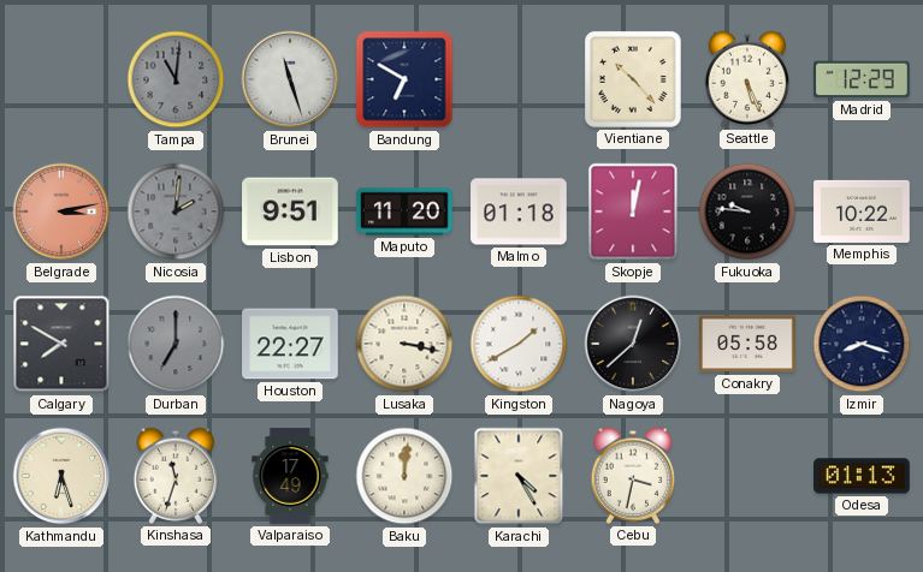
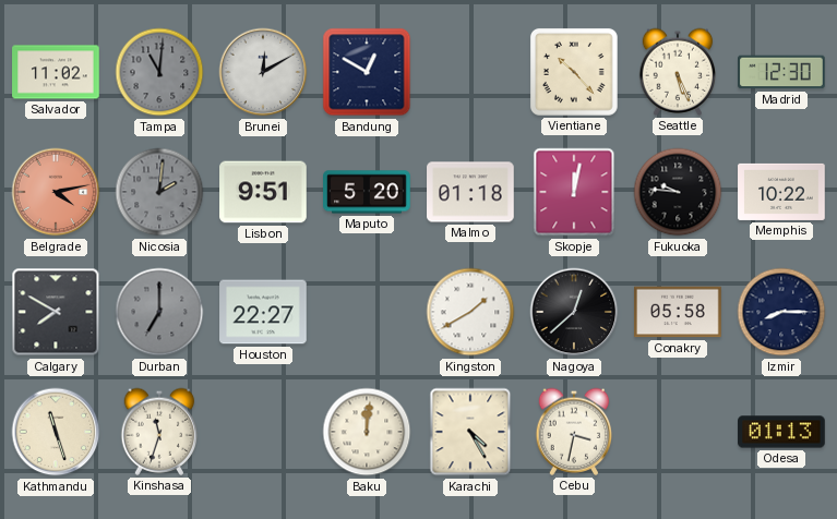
Salvador: none -> 11:02 (56, 72)
Brunei: 11:27 -> 12:10 (263, 72)
Bandung: 6:50 -> 12:50 (367, 72)
Madrid: 12:29 -> 12:30 (781, 72)
Belgrade: 3:13 -> 4:13 (56, 192)
Maputo: 11:20 -> 5:20 (367, 192)
Lusaka: 3:17 -> none (404, 344)
Izmir: 8:18 -> 8:15 (781, 312)
Kathmandu: 6:27 -> 11:27 (56, 432)
Valparaiso: 17:49 -> none (290, 476)
